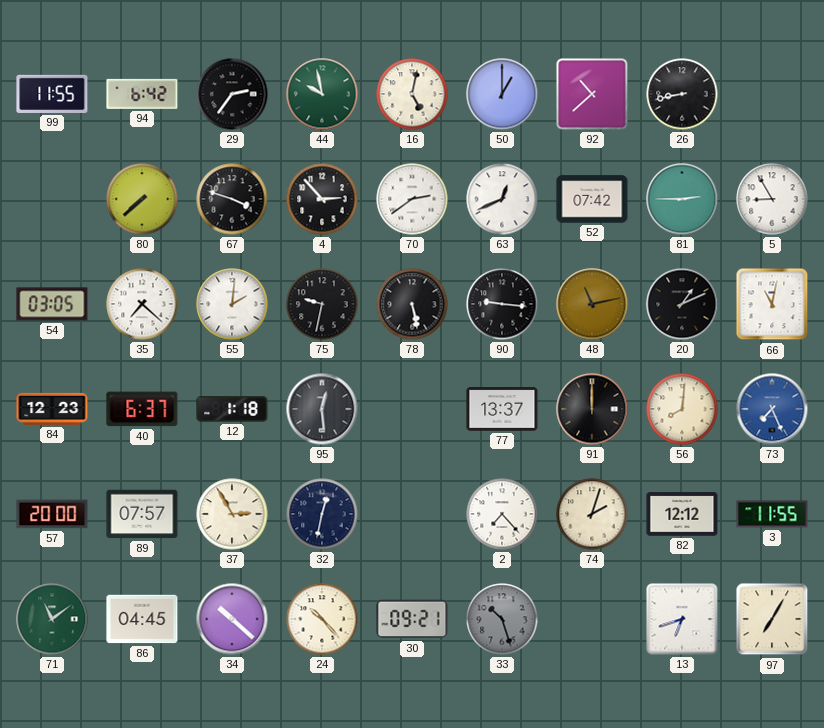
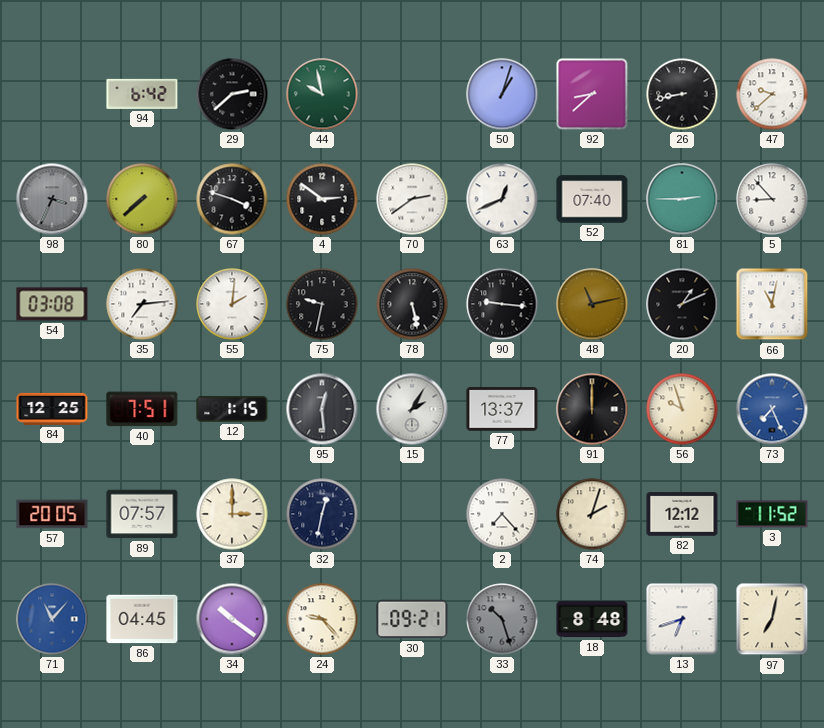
99: 11:55 -> none (52, 94)
29: 2:36 -> 2:38 (232, 94)
16: 5:02 -> none (412, 94)
50: 1:00 -> 1:03 (502, 94)
92: 10:38 -> 8:38 (592, 94)
47: none -> 9:38 (772, 94)
98: none -> 3:34 (52, 199)
4: 2:53 -> 2:51 (322, 199)
52: 07:42 -> 07:40 (592, 199)
5: 8:55 -> 8:53 (772, 199)
54: 03:05 -> 03:08 (52, 304)
35: 7:22 -> 7:14 (142, 304)
84: 12:23 -> 12:25 (52, 409)
40: 6:37 -> 7:51 (142, 409)
12: 1:18 -> 1:15 (232, 409)
15: none -> 2:05 (412, 409)
56: 8:01 -> 9:57 (682, 409)
57: 20:00 -> 20:05 (52, 514)
37: 2:55 -> 3:00 (232, 514)
3: 11:55 -> 11:52 (772, 514)
71: 11:09 -> 11:07 (52, 619)
71 dial: green -> blue (52, 619)
34: 10:22 -> 10:21 (232, 619)
24: 10:23 -> 9:23 (322, 619)
18: none -> 8:48 (592, 619)
97: 7:05 -> 7:02 (772, 619)
